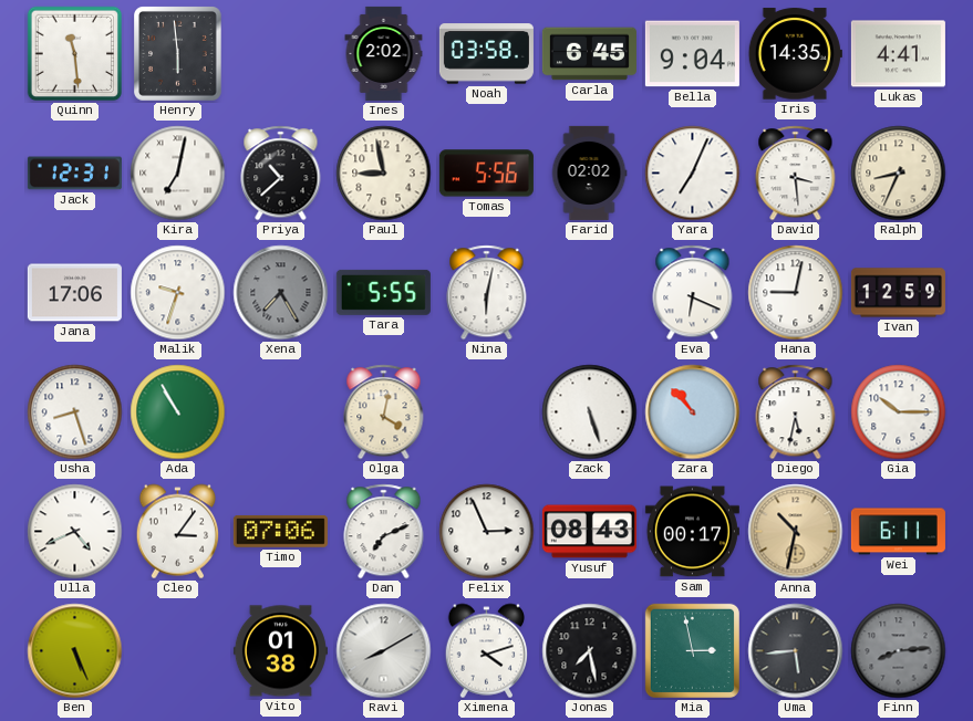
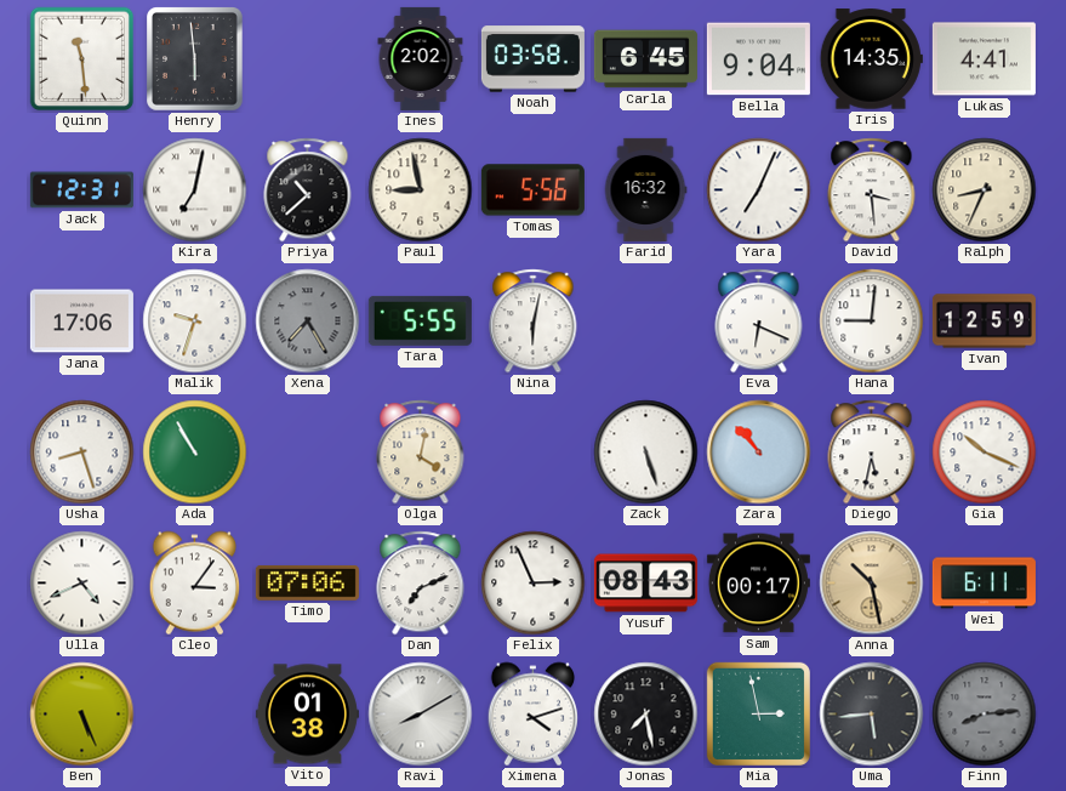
Farid: 02:02 -> 16:32 (645, 189)
Hana: 9:02 -> 9:01 (872, 321)
Gia: 10:15 -> 10:19 (985, 453)
Anna: 10:32 -> 10:28 (872, 584)
